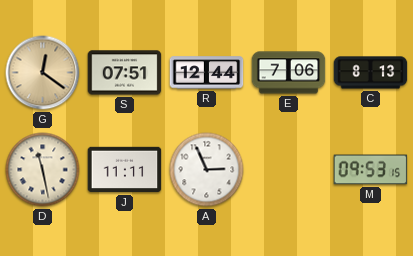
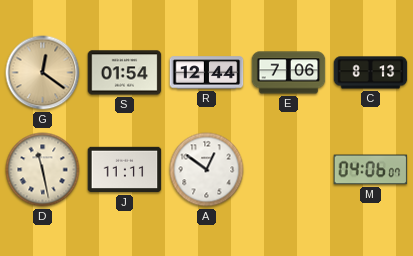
S: 07:51 -> 01:54 (125, 73)
A: 2:56 -> 12:51 (207, 170)
M: 09:53 -> 04:06 (371, 170)
